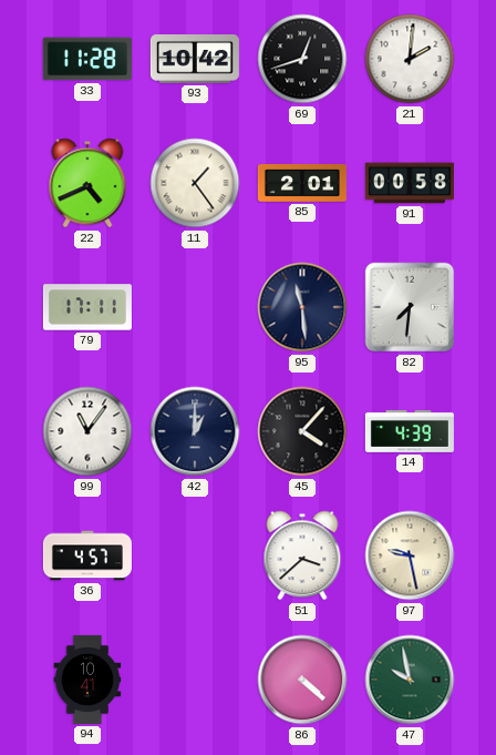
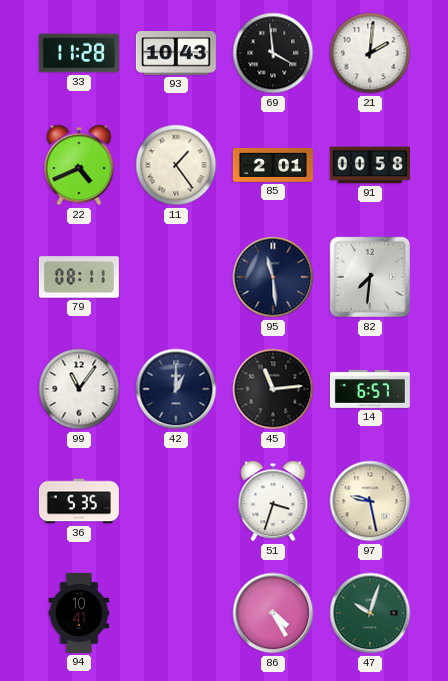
93: 10:42 -> 10:43 (176, 54)
69: 12:42 -> 3:59 (273, 53)
79: 17:11 -> 08:11 (79, 277)
45: 4:07 -> 11:14 (273, 389)
14: 4:39 -> 6:57 (370, 389)
36: 4:57 -> 5:35 (79, 501)
51: 3:38 -> 3:33 (273, 501)
86: 4:22 -> 4:25 (273, 613)
47: 9:58 -> 10:03 (370, 613)
